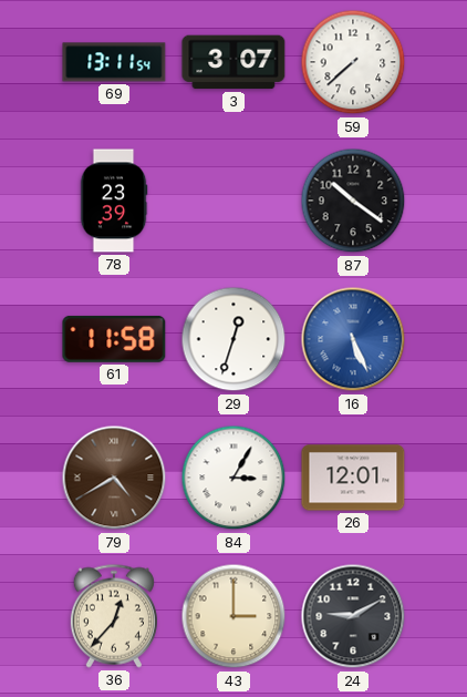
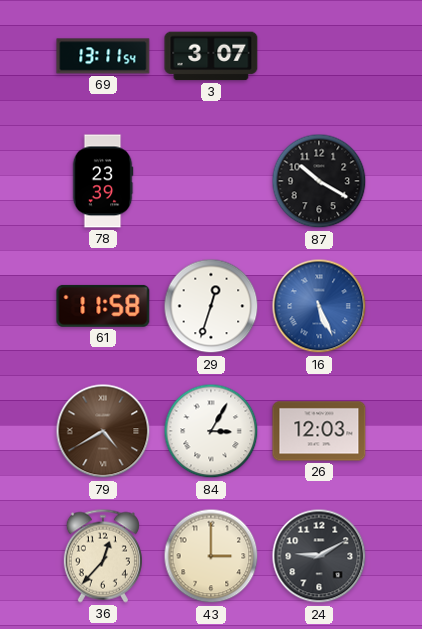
59: 7:38 -> none (353, 62)
87: 10:21 -> 10:20 (319, 181)
26: 12:01 -> 12:03 (319, 431)
